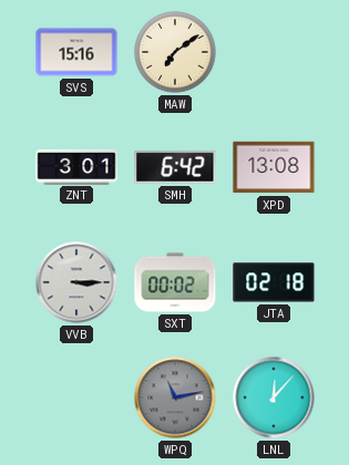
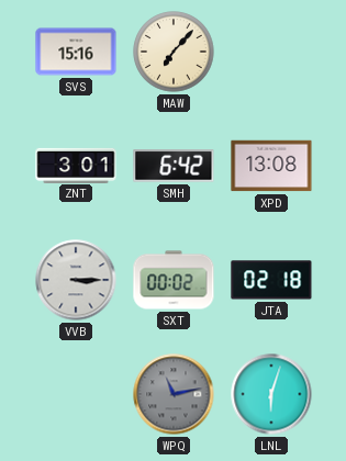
MAW: 7:09 -> 7:07 (174, 52)
LNL: 12:07 -> 6:03 (271, 394)
